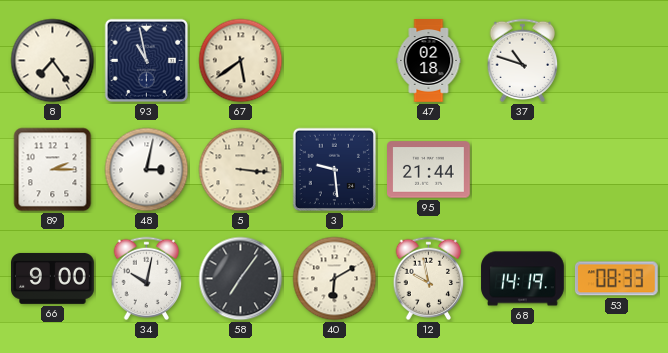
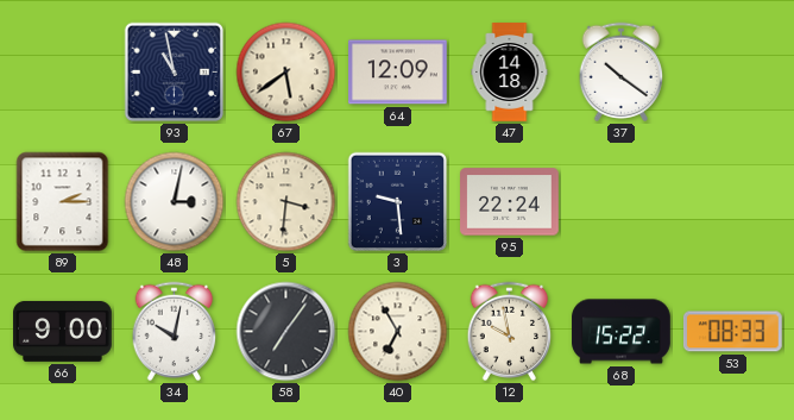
8: 7:24 -> none (53, 61)
64: none -> 12:09 (398, 73)
47: 02:18 -> 14:18 (510, 73)
37: 10:48 -> 10:21 (622, 73)
5: 3:16 -> 3:31 (286, 202)
95: 21:44 -> 22:24 (510, 202)
40: 6:10 -> 6:55 (398, 332)
68: 14:19 -> 15:22 (622, 332)
